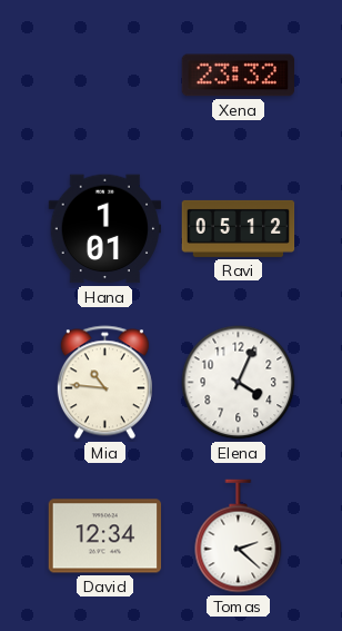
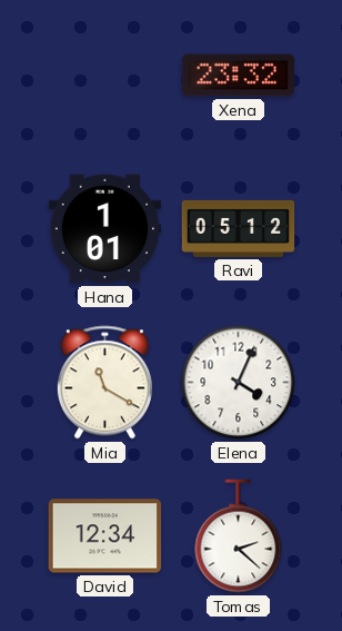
Mia: 10:46 -> 11:20 (104, 383)
